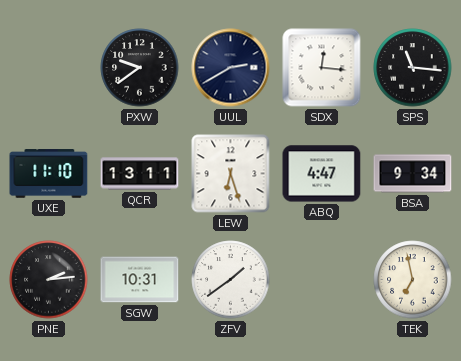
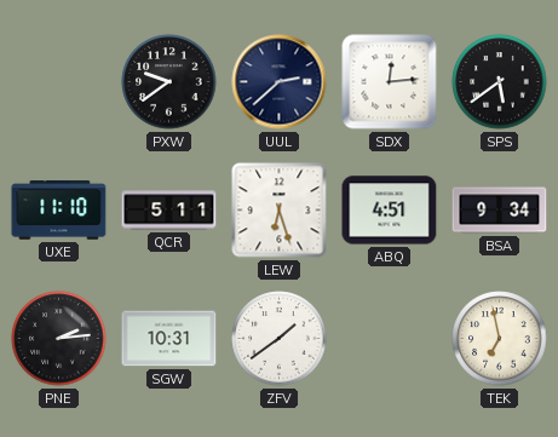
UUL: 2:40 -> 2:38 (280, 82)
SDX: 12:16 -> 12:14 (390, 82)
SPS: 11:16 -> 5:39 (500, 82)
QCR: 13:11 -> 5:11 (169, 211)
ABQ: 4:47 -> 4:51 (390, 211)
